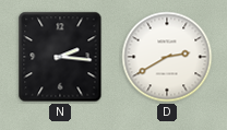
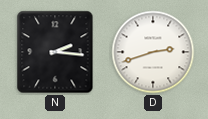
D: 2:40 -> 2:42 (153, 52)
